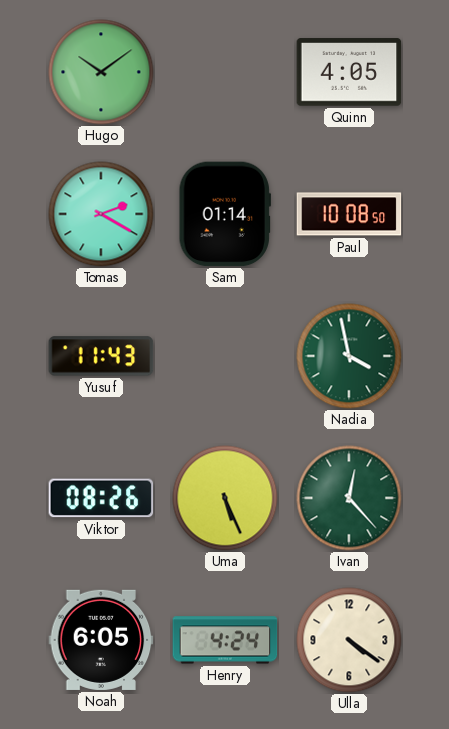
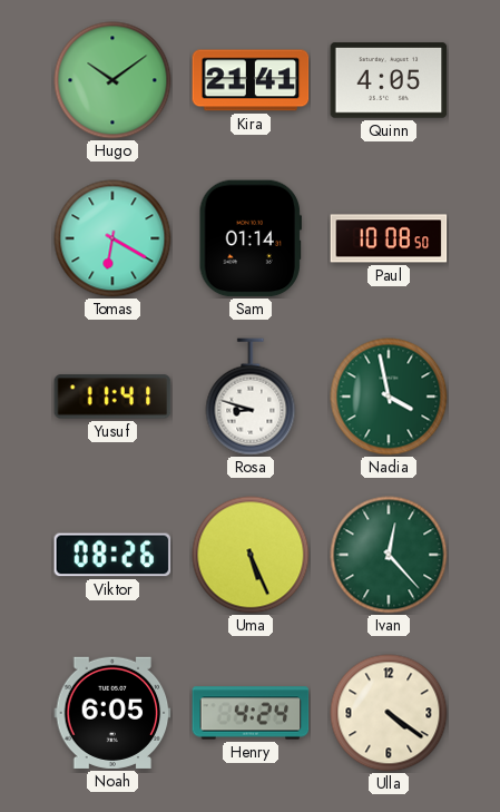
Kira: none -> 21:41 (251, 80)
Tomas: 2:20 -> 6:20 (112, 238)
Yusuf: 11:43 -> 11:41 (112, 397)
Rosa: none -> 8:48 (251, 397)
